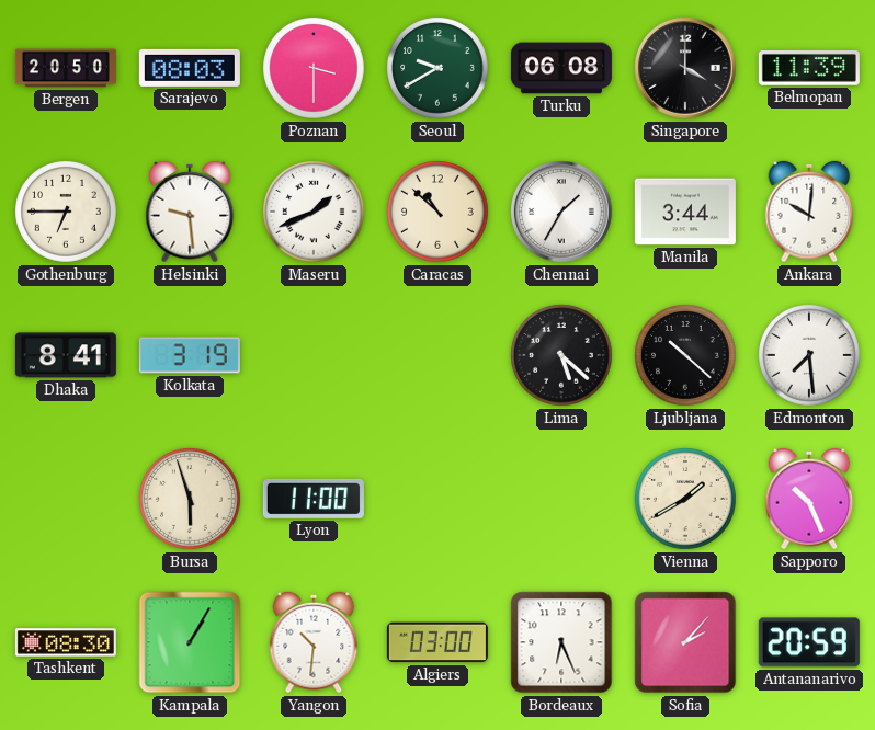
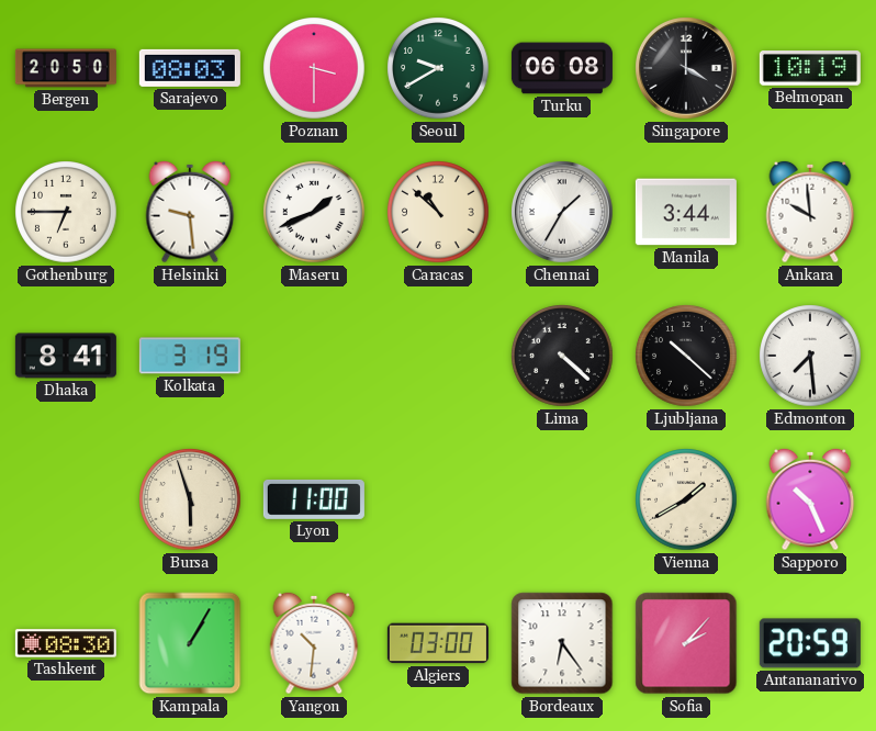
Belmopan: 11:39 -> 10:19 (810, 69)
Ankara: 10:01 -> 9:59 (810, 212)
Lima: 5:22 -> 4:22 (562, 356)
Bordeaux: 6:26 -> 6:24 (562, 643)
